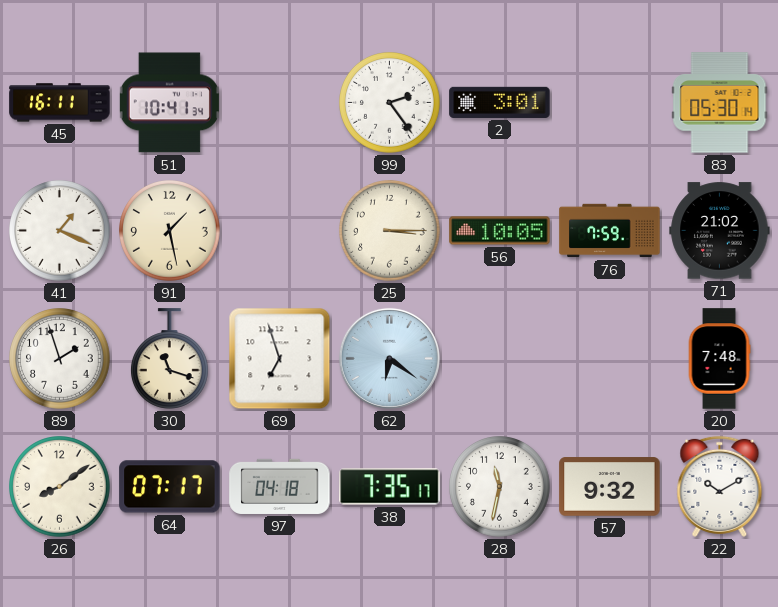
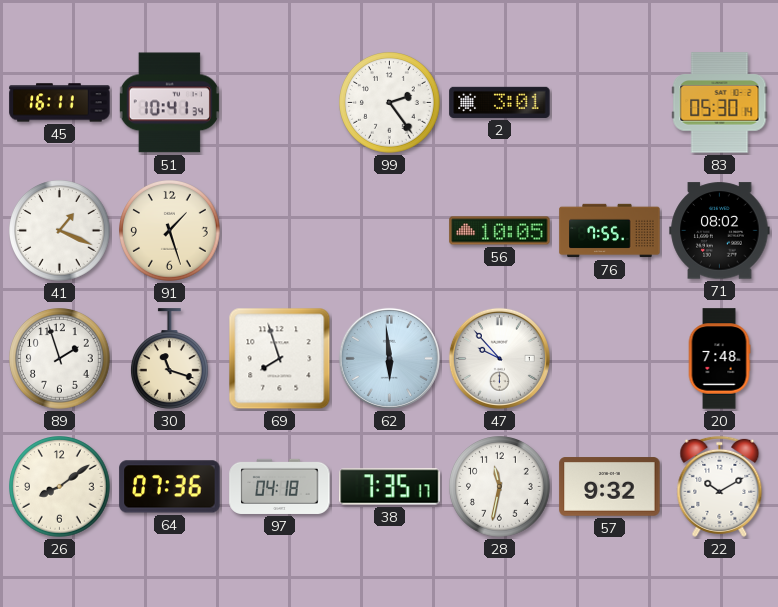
91: 1:28 -> 1:27 (170, 231)
25: 3:15 -> none (390, 231)
76: 7:59 -> 7:55 (610, 231)
71: 21:02 -> 08:02 (720, 231)
69: 6:57 -> 7:57 (280, 359)
62: 6:21 -> 5:59 (389, 358)
47: none -> 9:53 (499, 358)
64: 07:17 -> 07:36 (170, 487)
